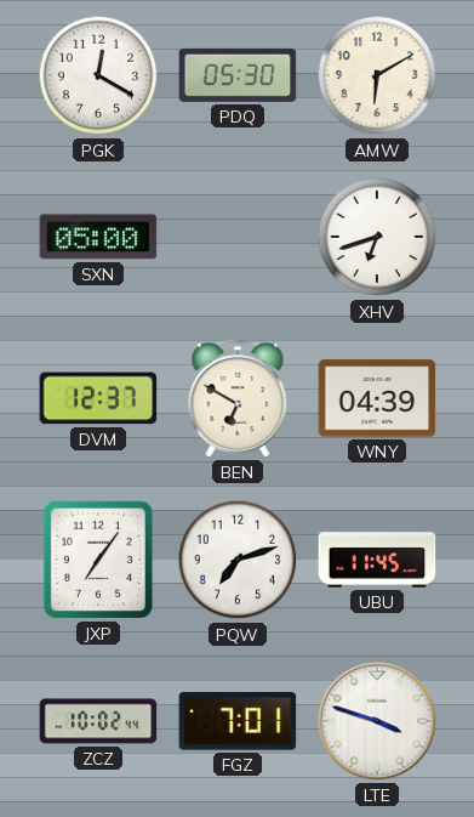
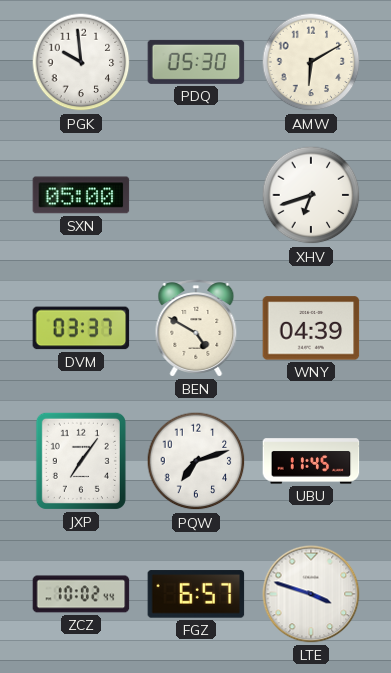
PGK: 12:20 -> 9:59 (81, 62)
DVM: 12:37 -> 03:37 (81, 328)
BEN: 6:50 -> 4:50 (196, 328)
FGZ: 7:01 -> 6:57 (196, 594)
